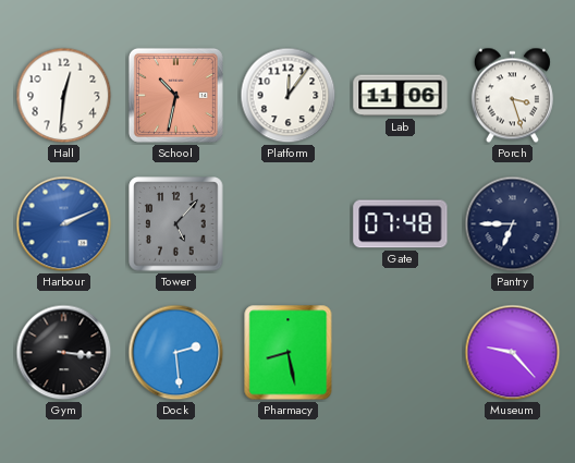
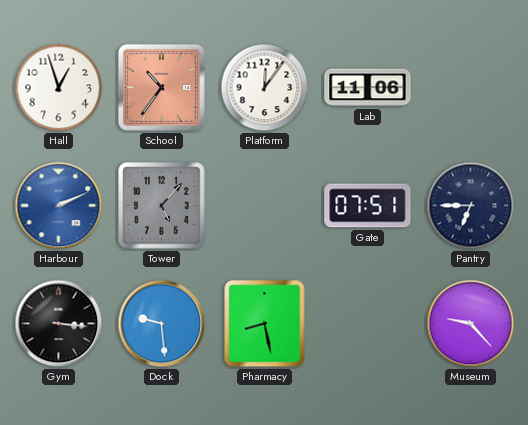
Hall: 12:31 -> 12:57 (59, 88)
School: 10:32 -> 10:36 (161, 87)
Porch: 3:27 -> none (512, 96)
Gate: 07:48 -> 07:51 (368, 206)
Dock: 2:29 -> 9:29 (162, 324)
